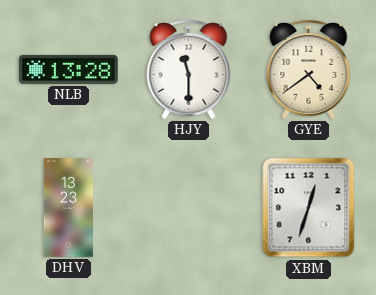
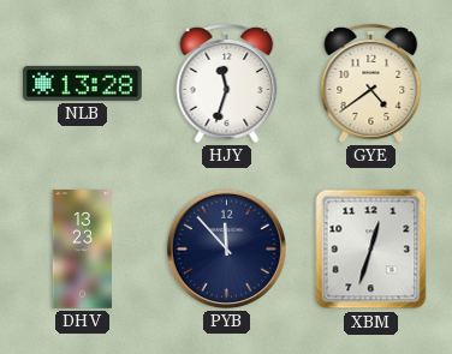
HJY: 11:30 -> 11:33 (227, 84)
PYB: none -> 11:53 (226, 248)
